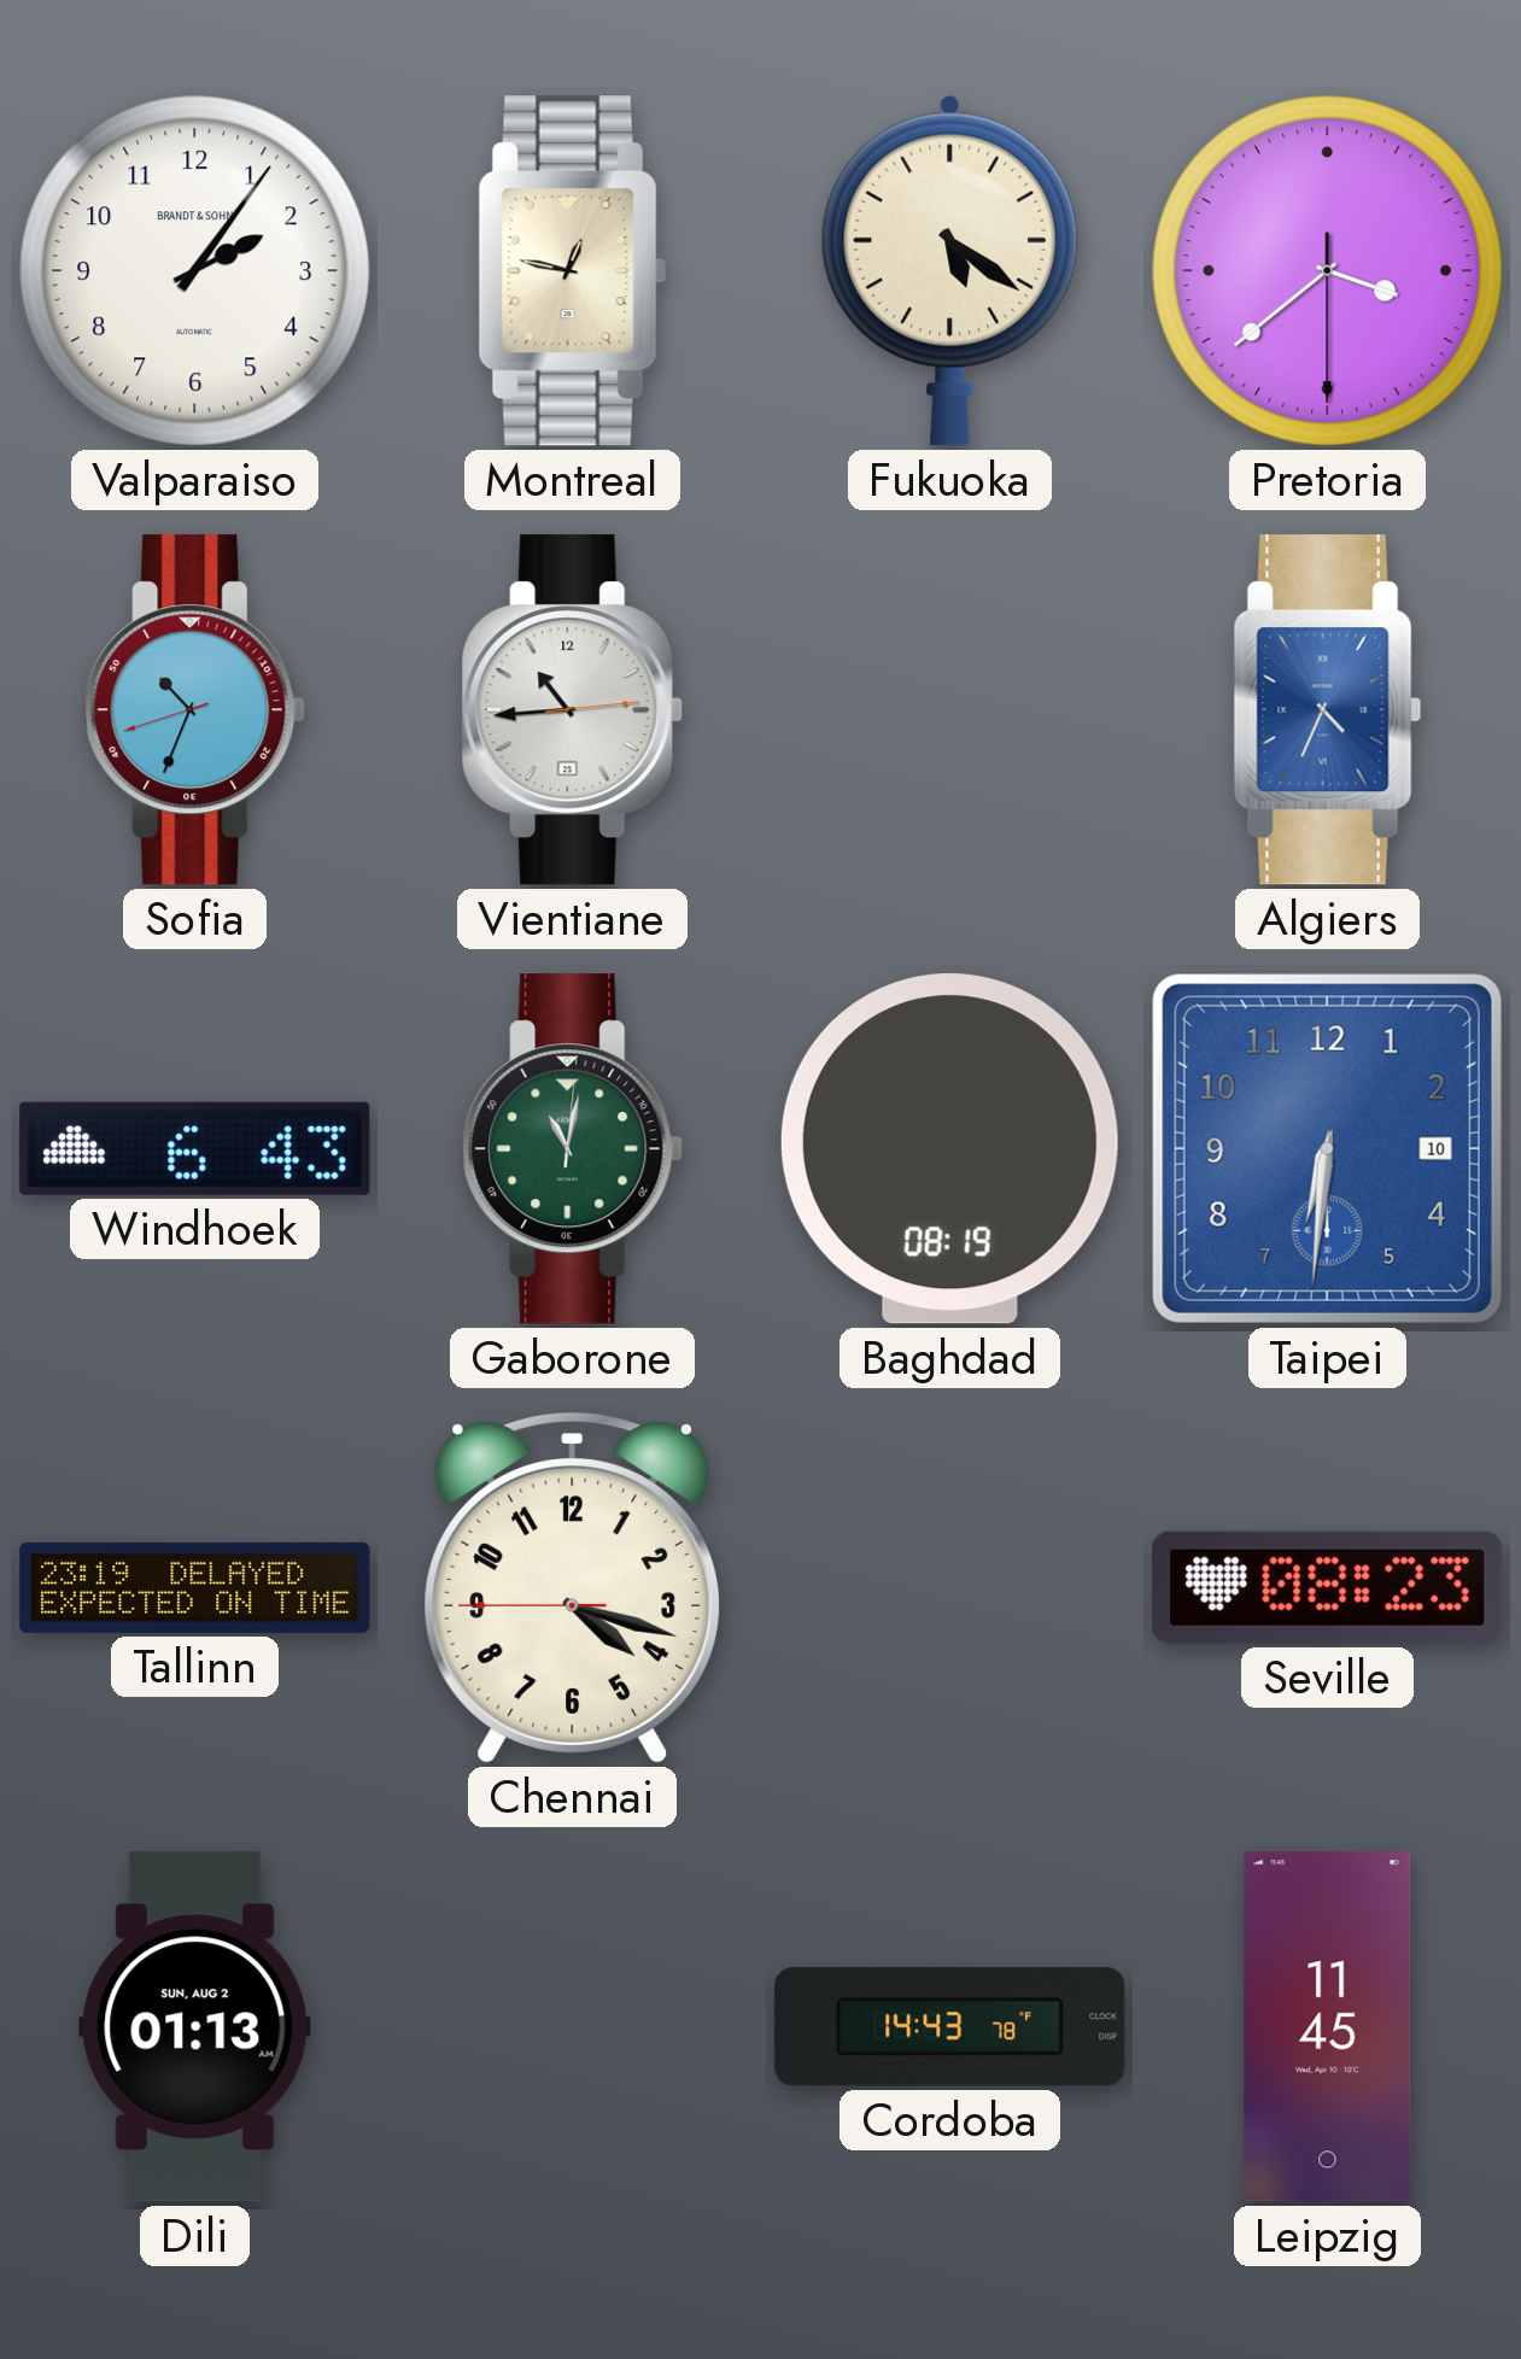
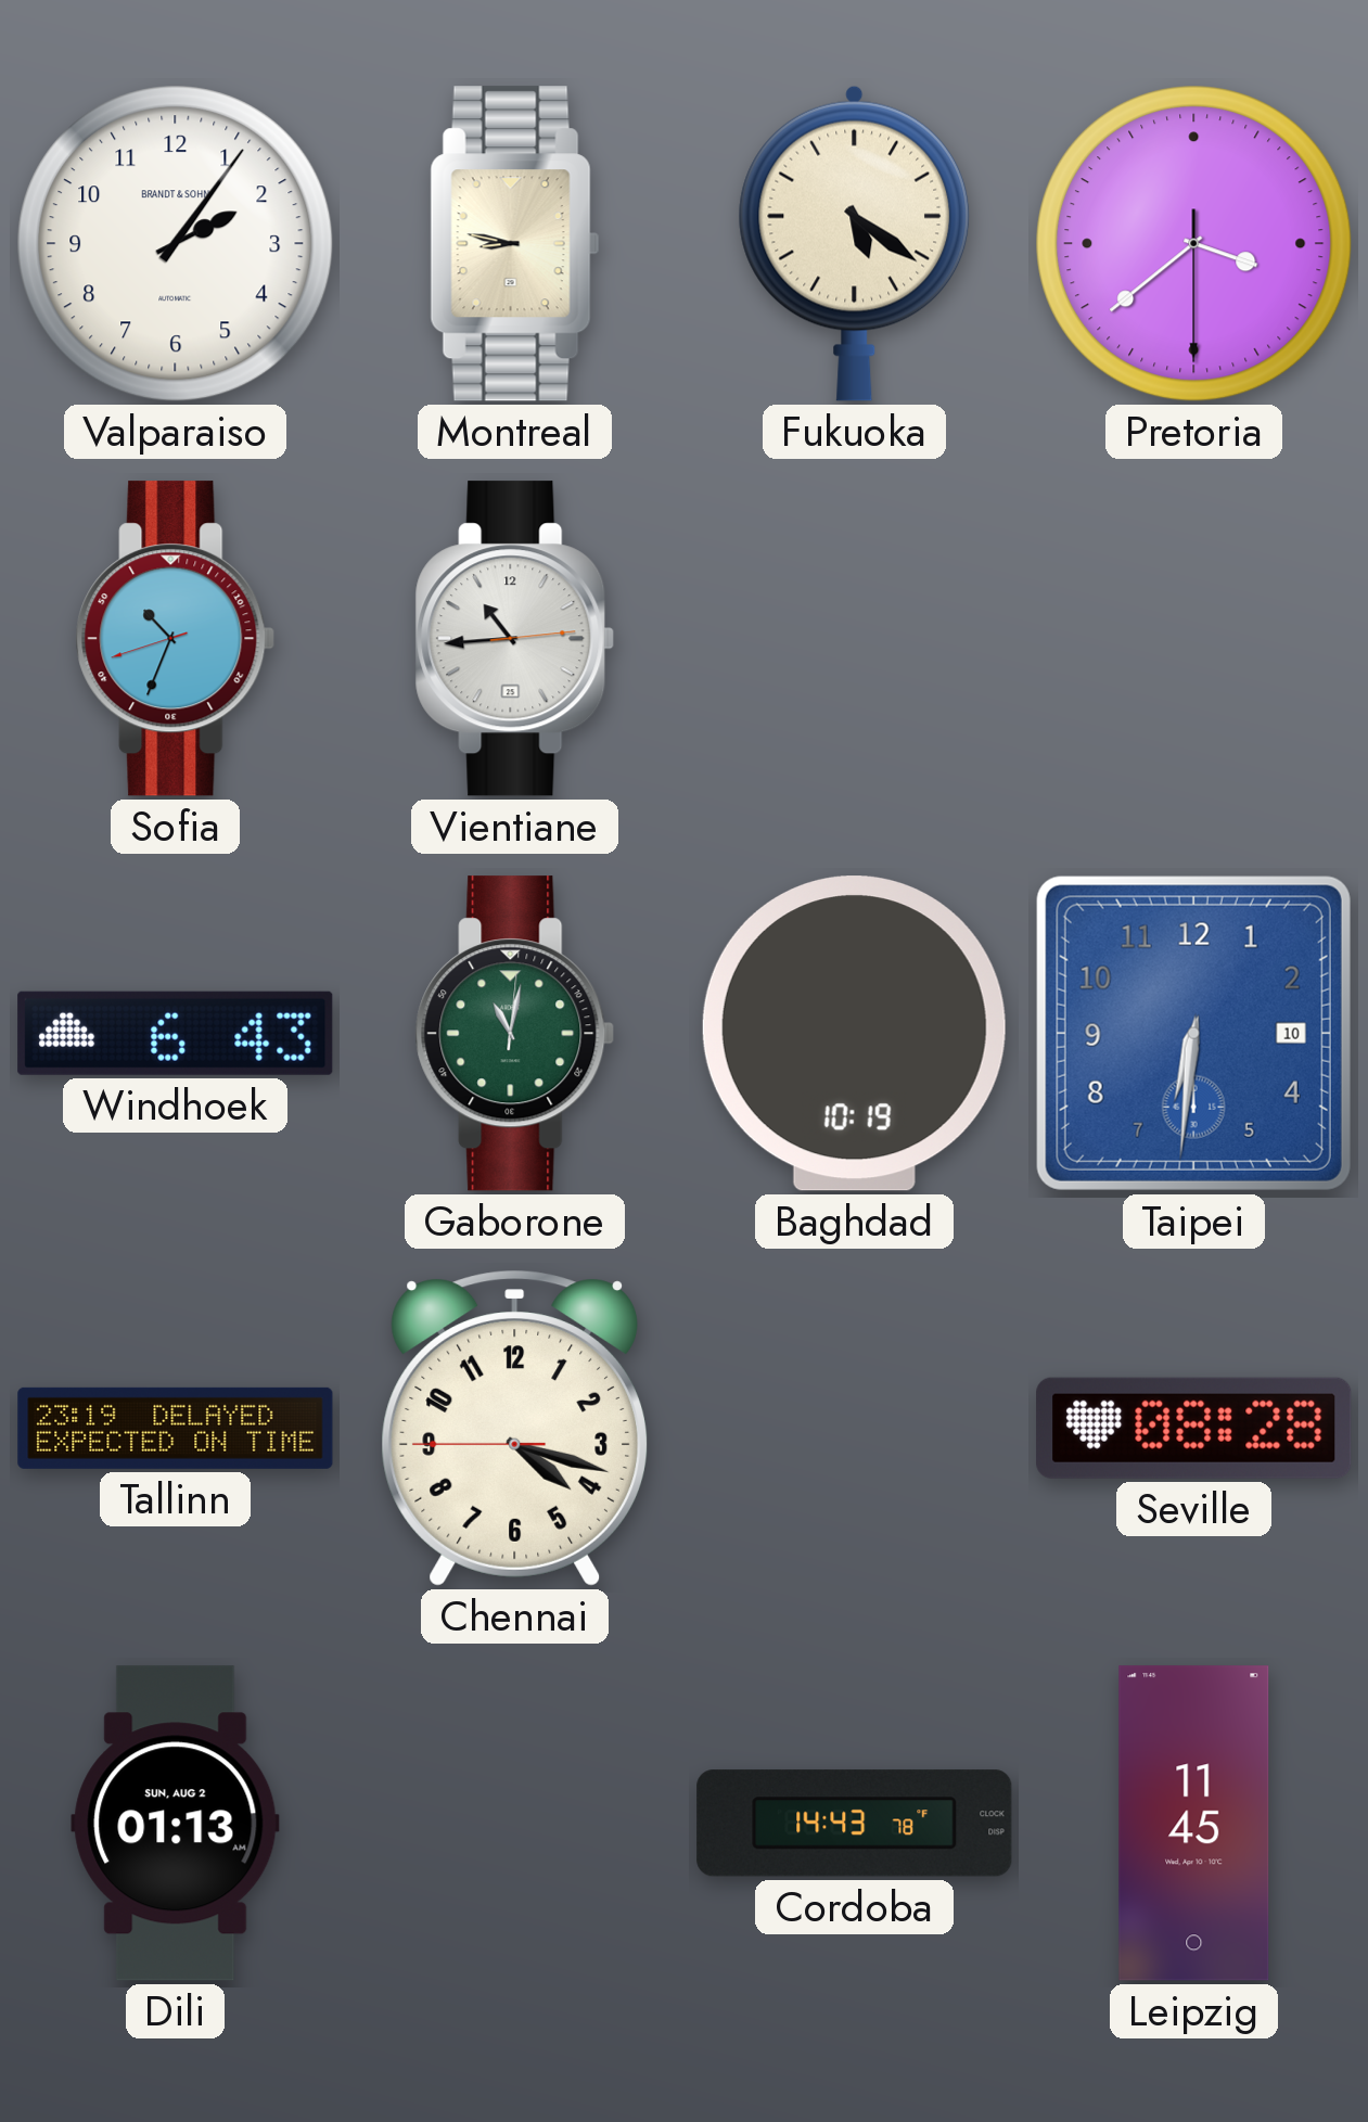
Montreal: 12:47 -> 8:47 (514, 244)
Algiers: 4:34 -> none (1327, 710)
Baghdad: 08:19 -> 10:19 (854, 1034)
Seville: 08:23 -> 08:28 (1194, 1428)
